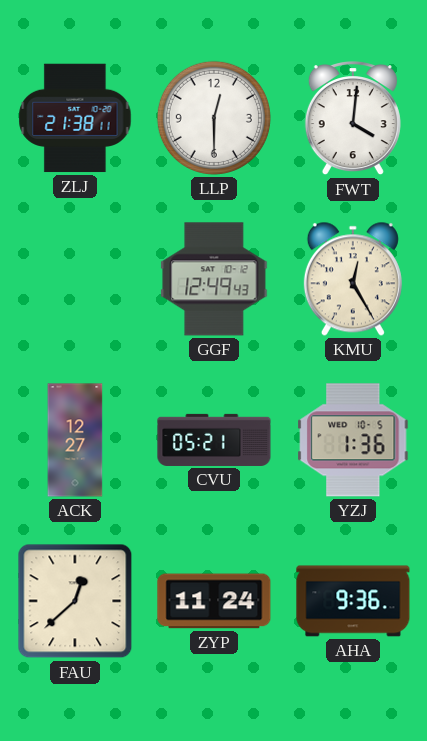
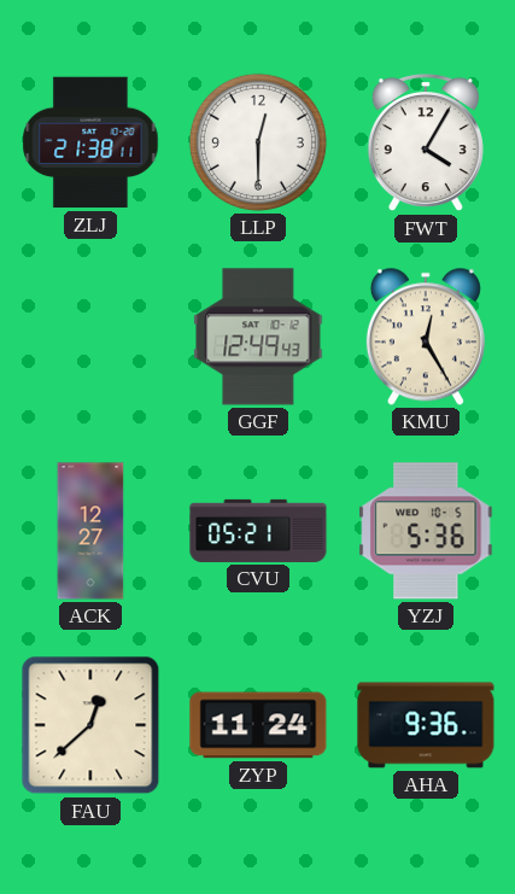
FWT: 4:01 -> 4:05 (426, 144)
YZJ: 1:36 -> 5:36 (426, 531)
